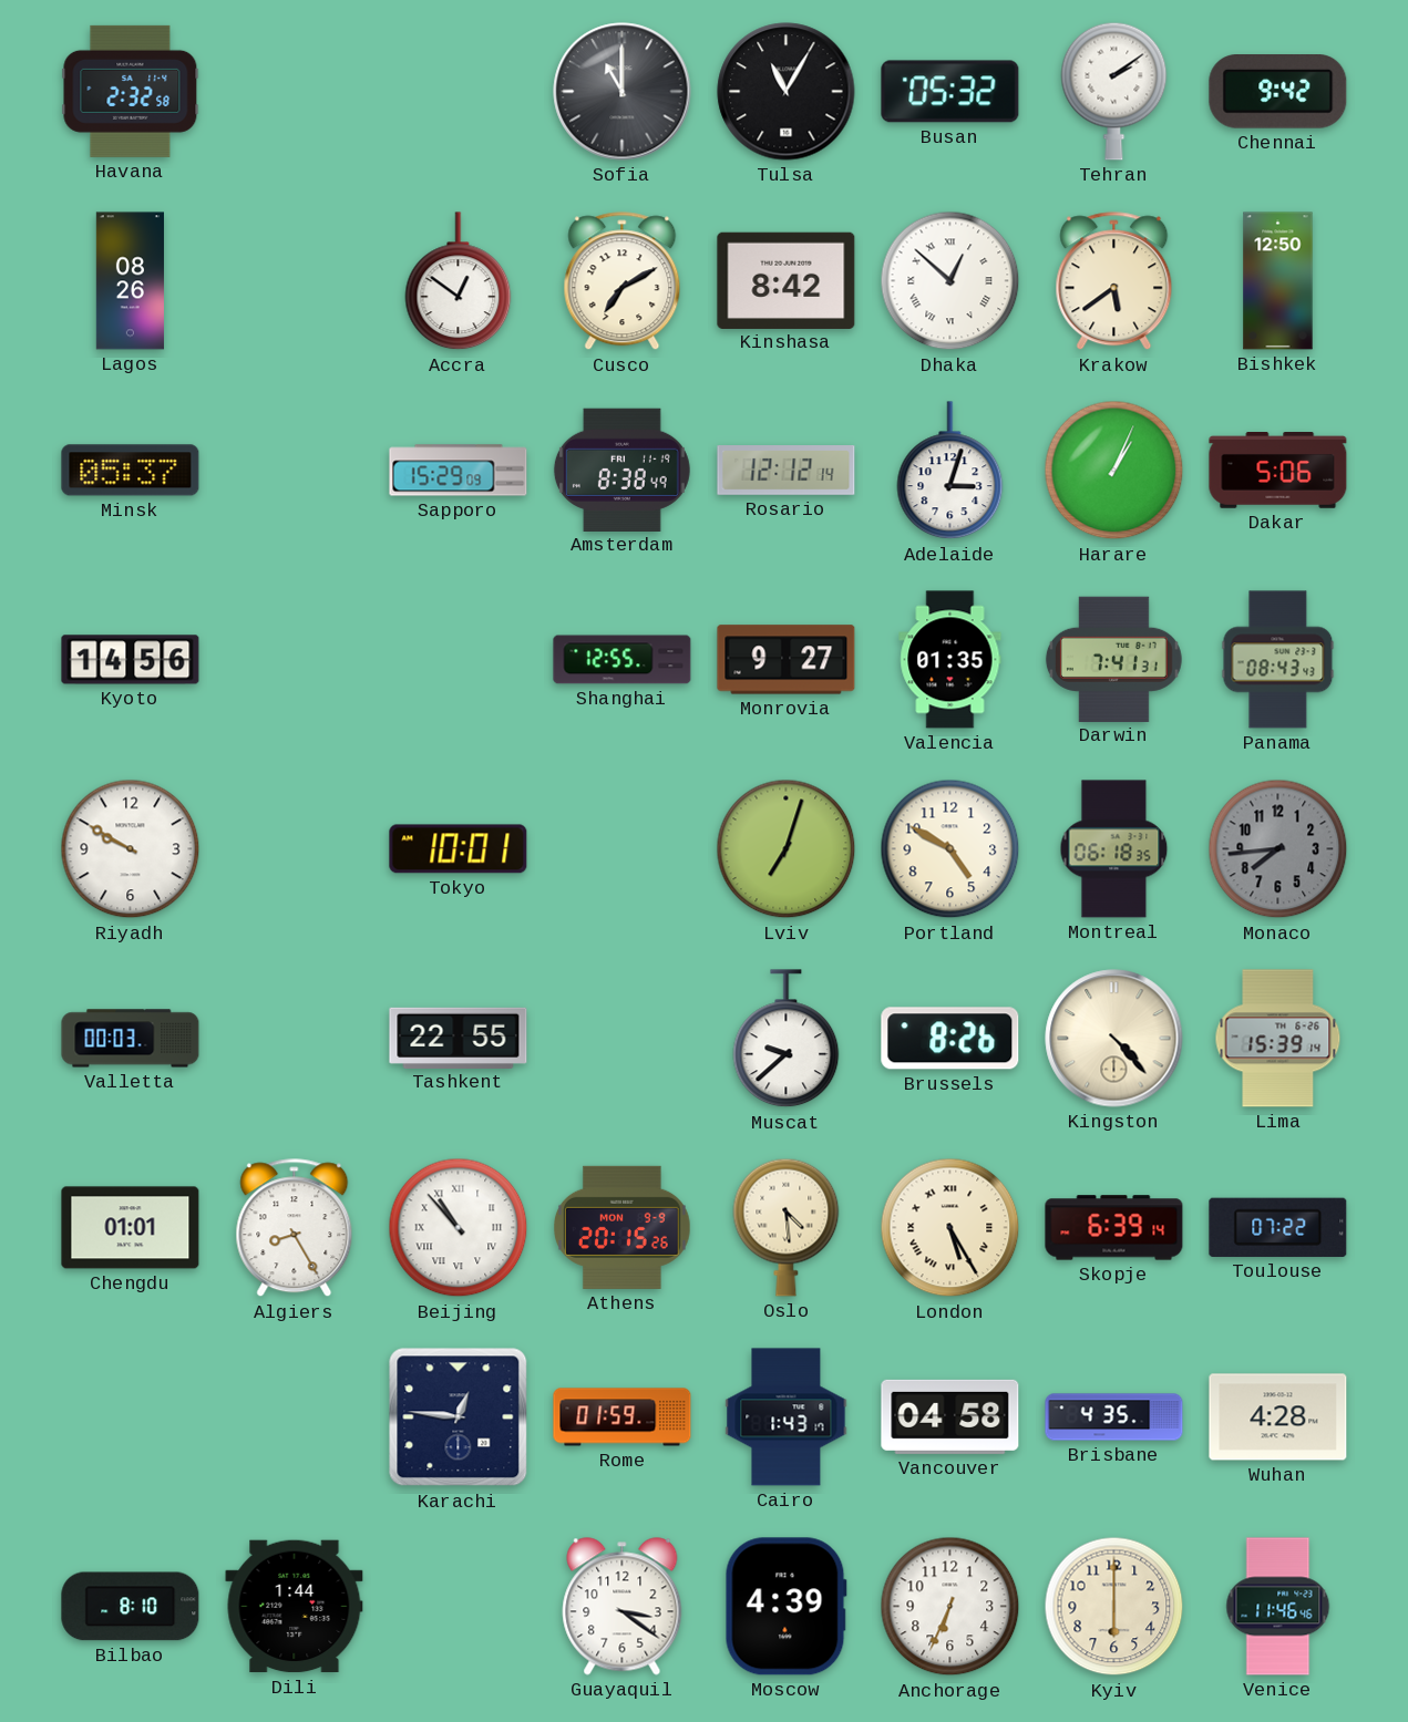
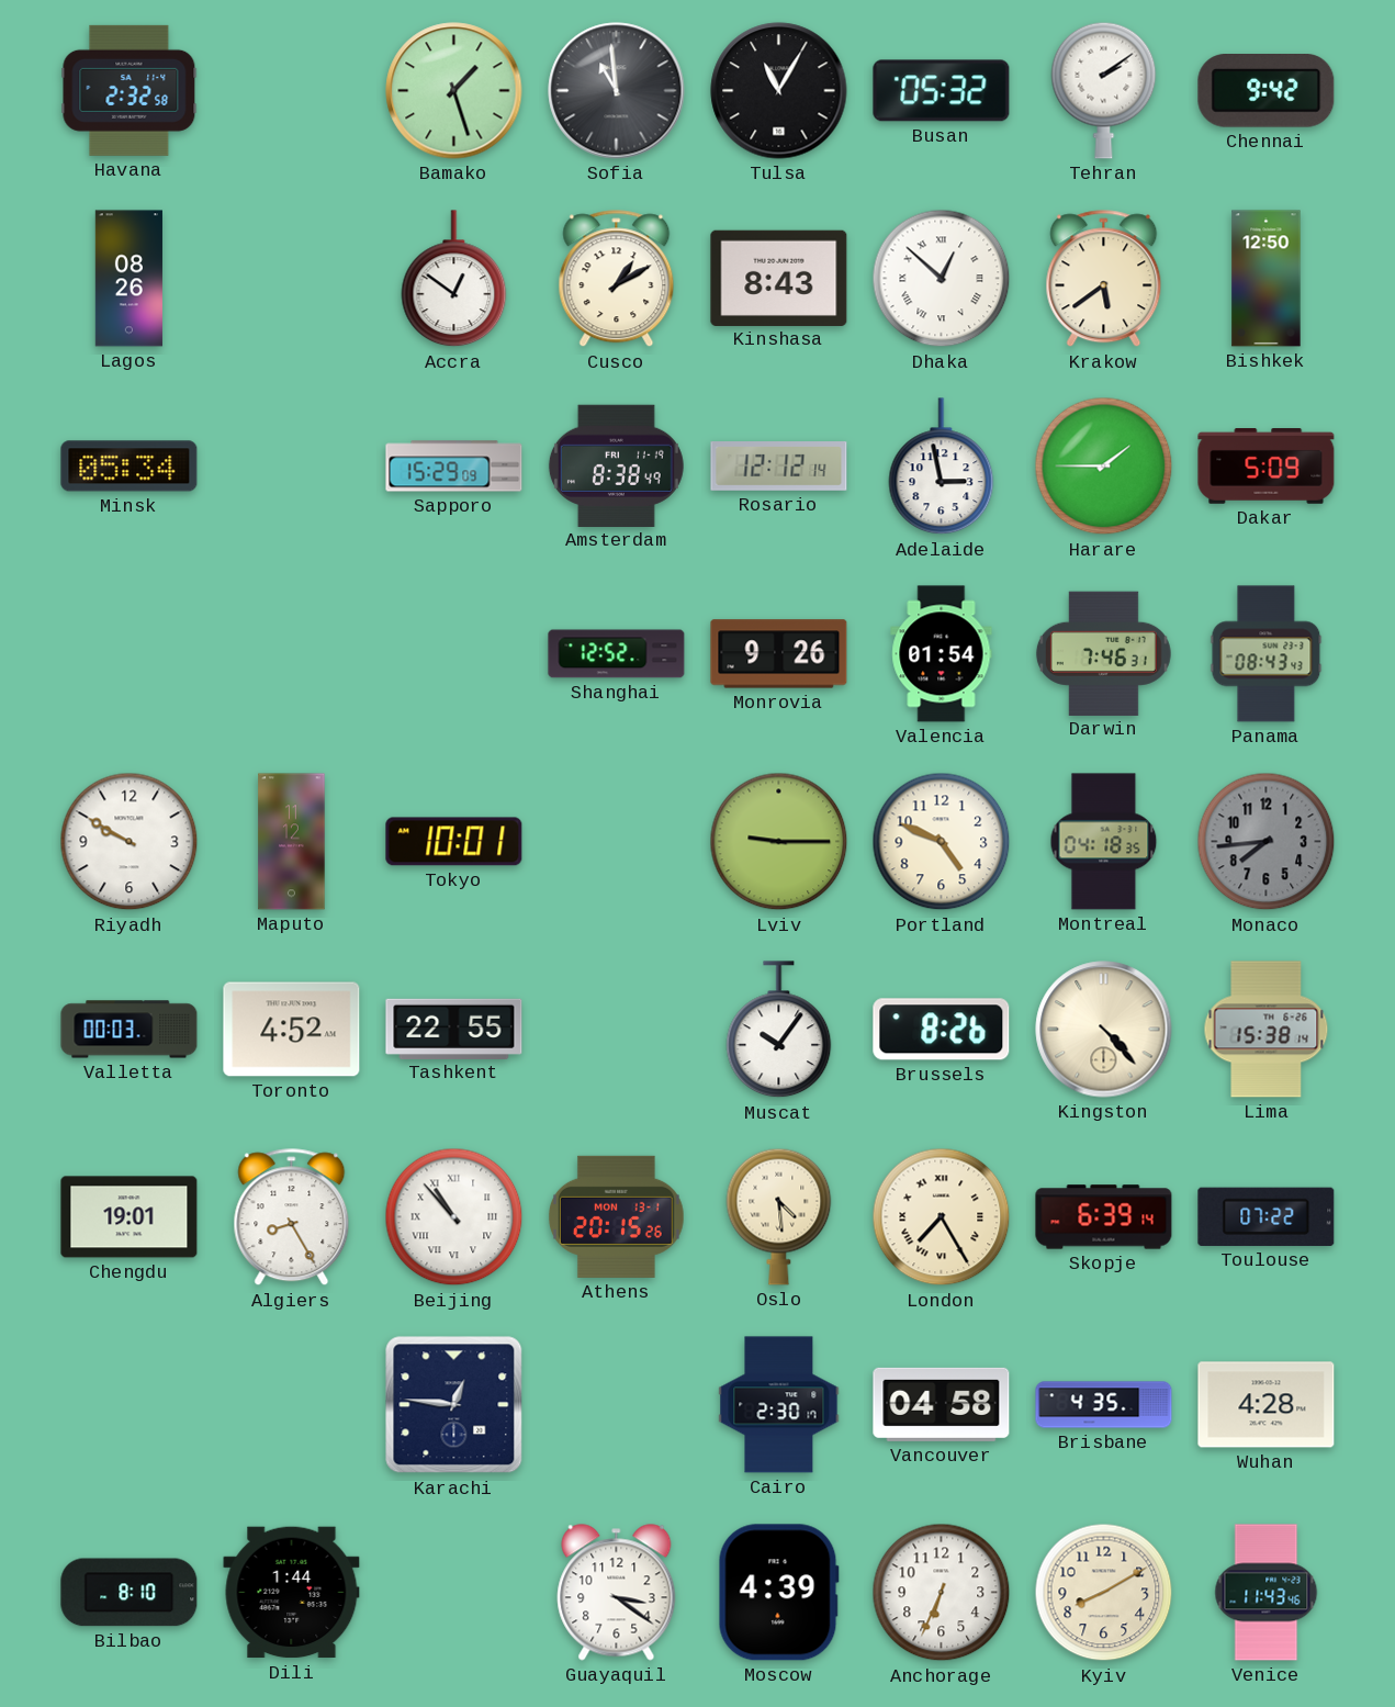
Bamako: none -> 1:27 (454, 91)
Sofia: 11:00 -> 10:59 (617, 91)
Cusco: 7:10 -> 1:10 (617, 279)
Kinshasa: 8:42 -> 8:43 (779, 278)
Minsk: 05:37 -> 05:34 (130, 467)
Adelaide: 3:03 -> 2:58 (942, 467)
Harare: 1:04 -> 1:45 (1104, 467)
Dakar: 5:06 -> 5:09 (1267, 467)
Kyoto: 14:56 -> none (131, 660)
Shanghai: 12:55 -> 12:52 (617, 654)
Monrovia: 9:27 -> 9:26 (779, 654)
Valencia: 01:35 -> 01:54 (942, 654)
Darwin: 7:41 -> 7:46 (1103, 653)
Maputo: none -> 11:12 (292, 842)
Lviv: 7:03 -> 9:15 (779, 842)
Portland: 4:50 -> 4:49 (942, 842)
Montreal: 06:18 -> 04:18 (1104, 842)
Toronto: none -> 4:52 (292, 1030)
Muscat: 9:38 -> 10:06 (779, 1030)
Lima: 15:39 -> 15:38 (1267, 1030)
Chengdu: 01:01 -> 19:01 (130, 1217)
Athens date: MON 9-9 -> MON 13-1 (617, 1216)
London: 5:25 -> 7:25 (942, 1217)
Rome: 01:59 -> none (623, 1417)
Cairo: 1:43 -> 2:30 (779, 1405)
Kyiv: 6:00 -> 8:10 (1104, 1593)
Venice: 11:46 -> 11:43 (1267, 1593)
